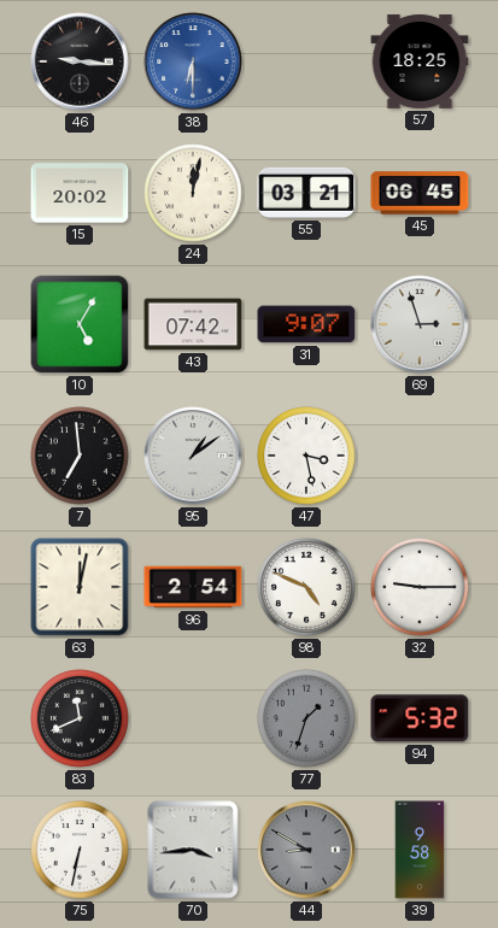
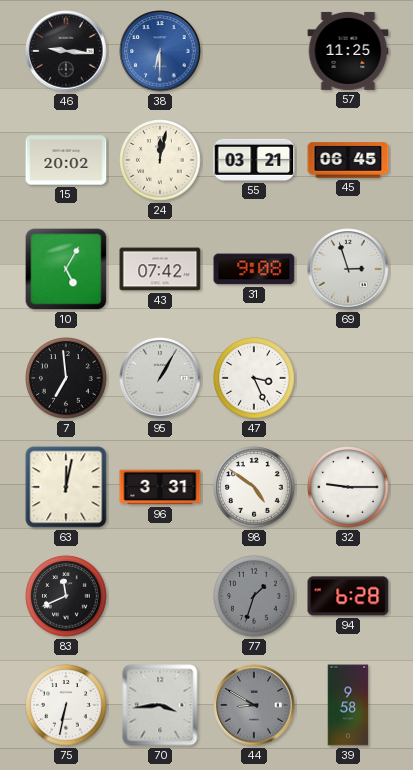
57: 18:25 -> 11:25 (348, 51)
31: 9:07 -> 9:08 (254, 269)
95: 1:09 -> 1:05 (160, 378)
47: 3:28 -> 3:26 (254, 378)
96: 2:54 -> 3:31 (160, 487)
98: 4:49 -> 4:51 (254, 487)
94: 5:32 -> 6:28 (348, 596)
